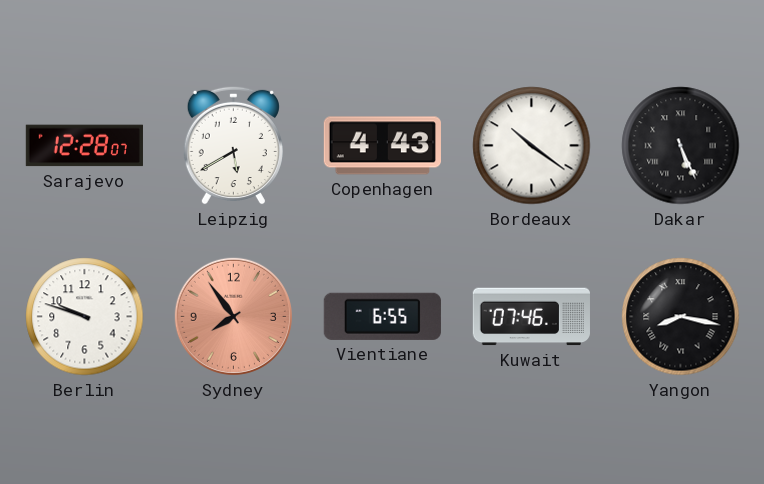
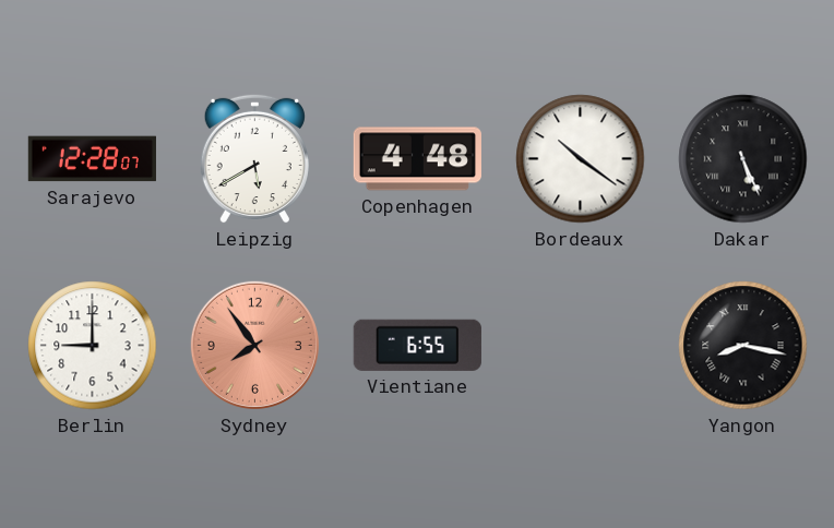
Copenhagen: 4:43 -> 4:48 (417, 159)
Berlin: 9:48 -> 9:00 (93, 346)
Kuwait: 07:46 -> none (531, 317)
